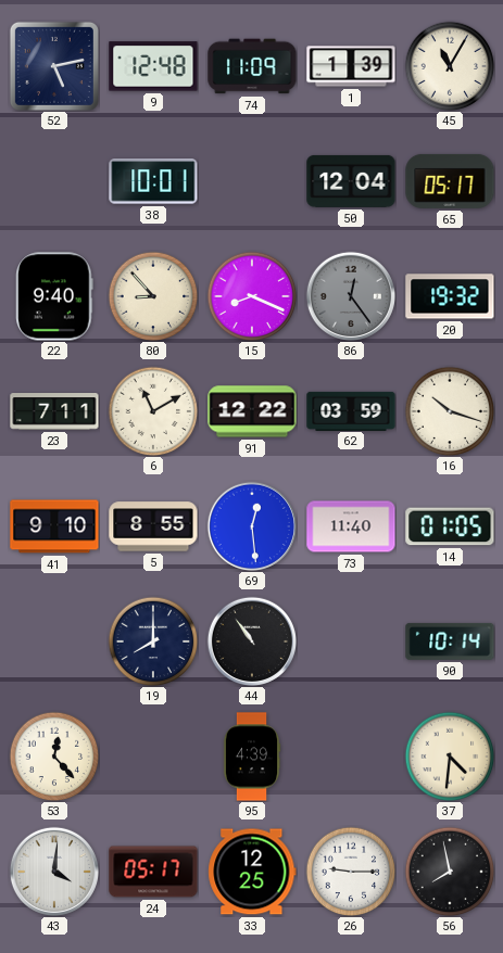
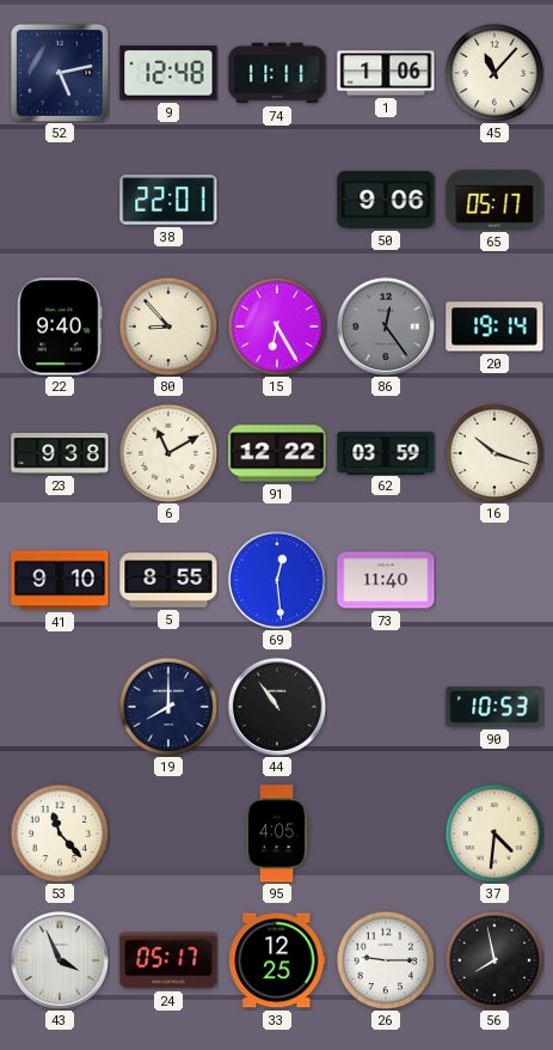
74: 11:09 -> 11:11 (277, 73)
1: 1:39 -> 1:06 (386, 73)
45: 11:05 -> 11:07 (494, 73)
38: 10:01 -> 22:01 (168, 200)
50: 12:04 -> 9:06 (386, 200)
15: 8:19 -> 6:25 (277, 326)
20: 19:32 -> 19:14 (494, 326)
23: 7:11 -> 9:38 (60, 453)
14: 01:05 -> none (450, 526)
90: 10:14 -> 10:53 (494, 707)
53: 12:23 -> 11:23 (60, 834)
95: 4:39 -> 4:05 (277, 834)
43: 4:01 -> 3:56 (59, 959)
